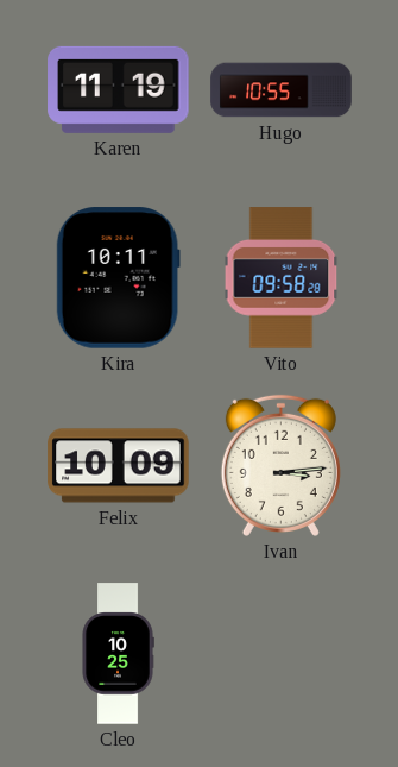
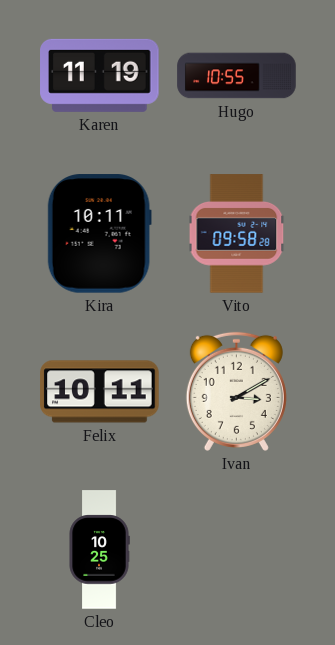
Felix: 10:09 -> 10:11 (100, 392)
Ivan: 3:14 -> 3:10 (236, 391)
